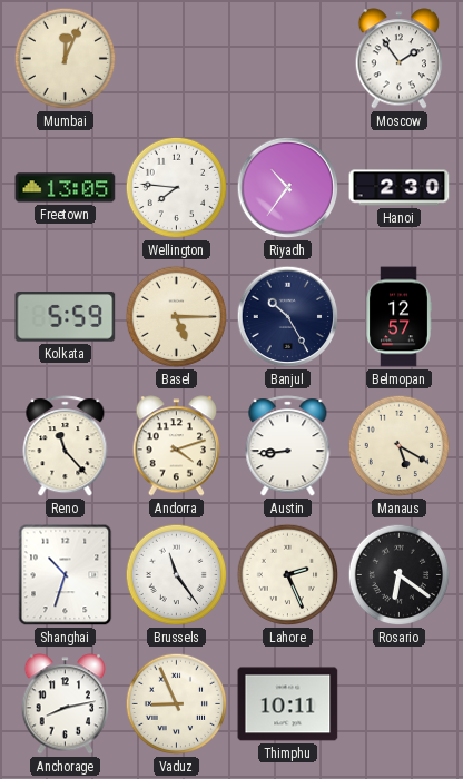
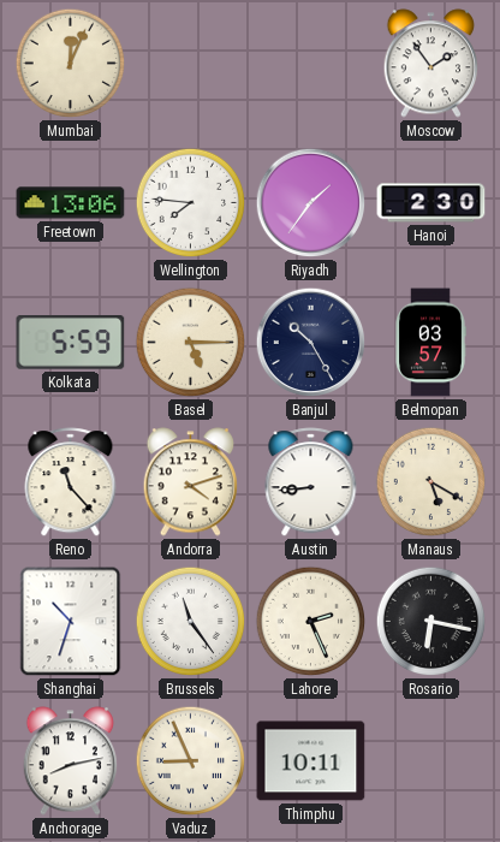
Freetown: 13:05 -> 13:06 (71, 203)
Riyadh: 10:36 -> 1:36 (311, 203)
Belmopan: 12:57 -> 03:57 (430, 343)
Rosario: 6:21 -> 6:17 (431, 622)
